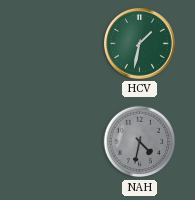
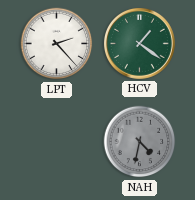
LPT: none -> 2:23 (57, 44)
HCV: 1:32 -> 1:21 (139, 43)
